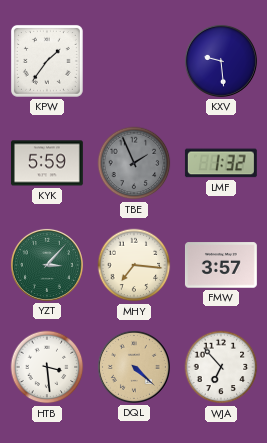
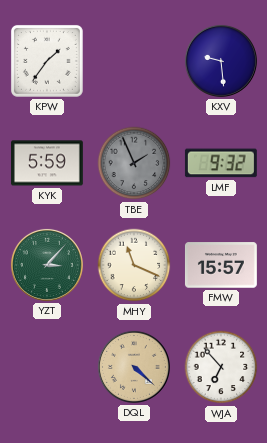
LMF: 1:32 -> 9:32 (221, 163)
MHY: 7:16 -> 11:19 (134, 265)
FMW: 3:57 -> 15:57 (221, 265)
HTB: 3:29 -> none (47, 367)
